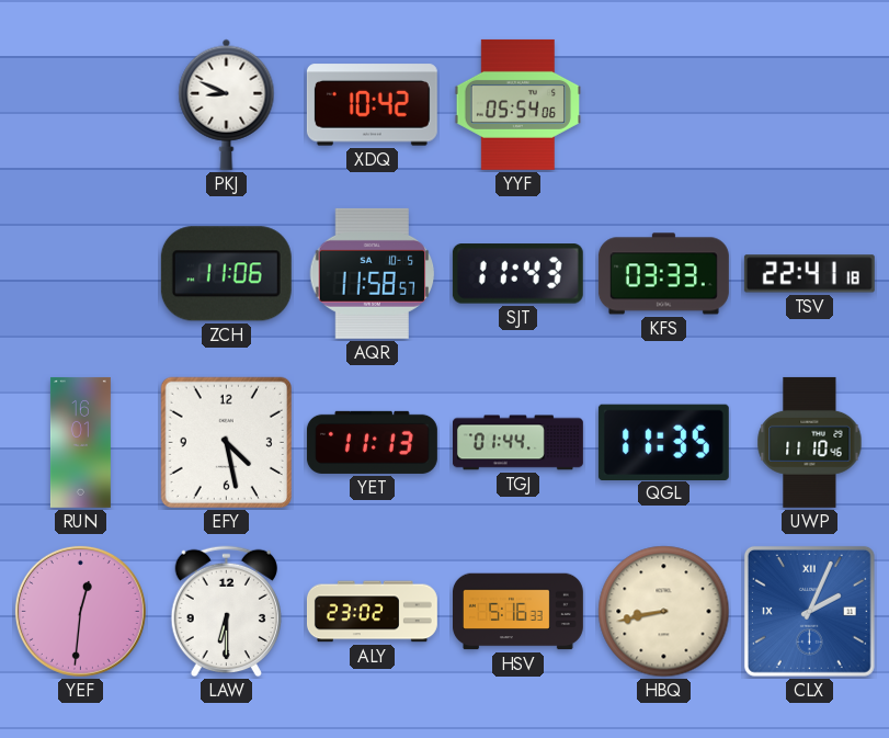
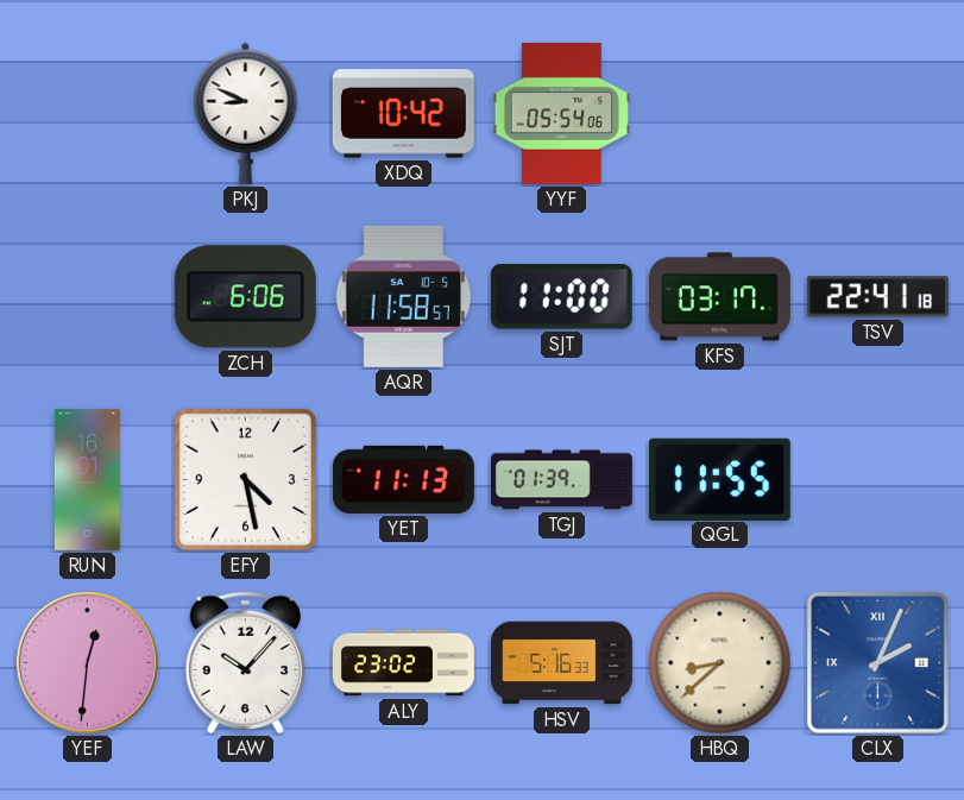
ZCH: 11:06 -> 6:06 (245, 297)
SJT: 11:43 -> 11:00 (561, 297)
KFS: 03:33 -> 03:17 (719, 297)
TGJ: 01:44 -> 01:39 (561, 480)
QGL: 11:35 -> 11:55 (719, 479)
UWP: 11:10 -> none (810, 442)
LAW: 6:30 -> 10:07 (245, 663)
HBQ: 8:43 -> 8:38 (720, 663)
